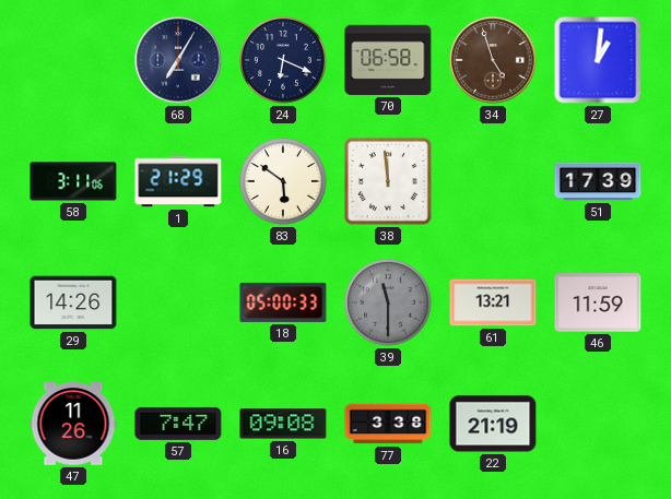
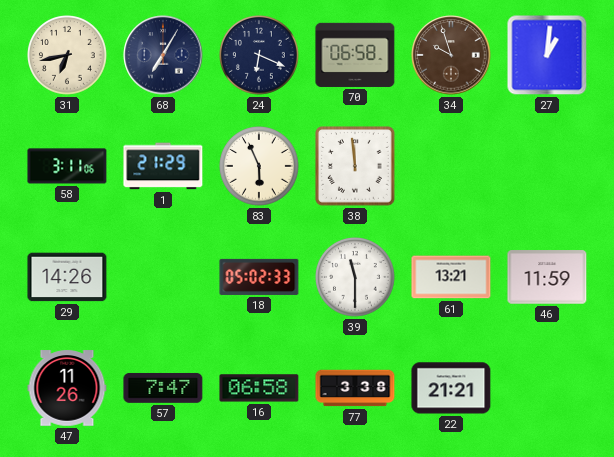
31: none -> 6:43 (68, 56)
34: 4:57 -> 9:57 (451, 55)
83: 5:51 -> 5:56 (260, 167)
51: 17:39 -> none (598, 181)
18: 05:00 -> 05:02 (259, 277)
39 dial: grey -> white (356, 278)
16: 09:08 -> 06:58 (259, 388)
22: 21:19 -> 21:21 (451, 388)
